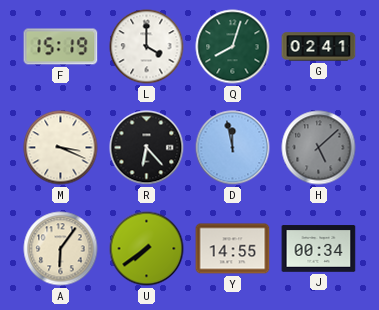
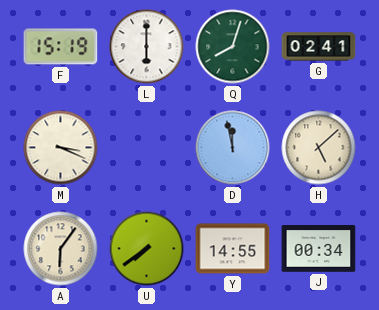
L: 4:00 -> 6:00 (147, 47)
R: 6:23 -> none (147, 148)
H dial: grey -> cream (319, 148)
